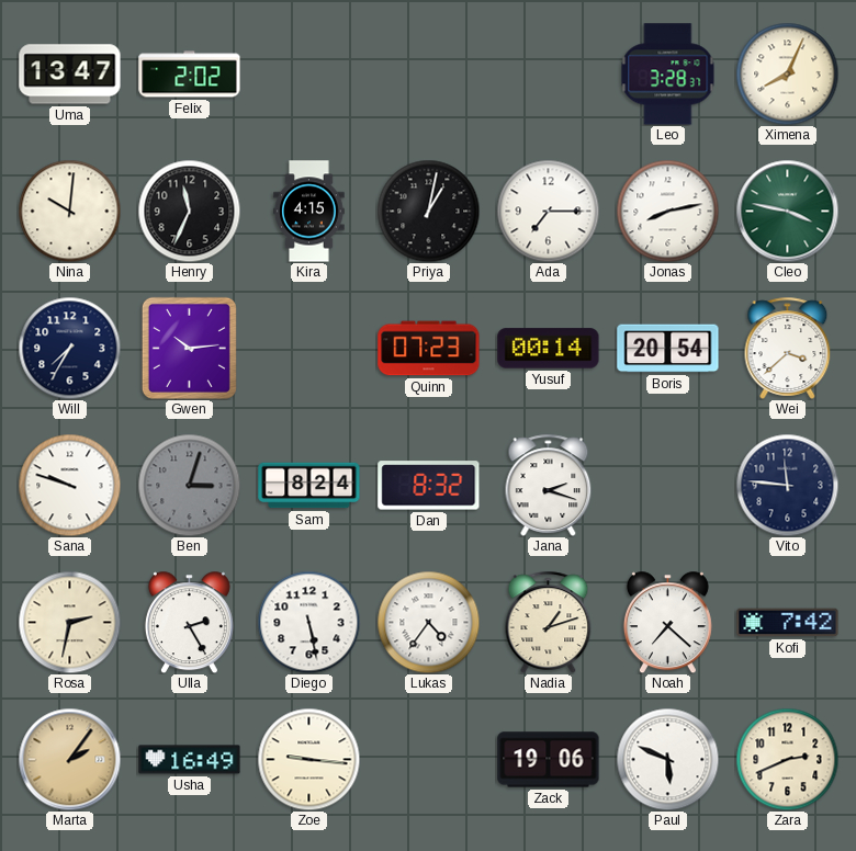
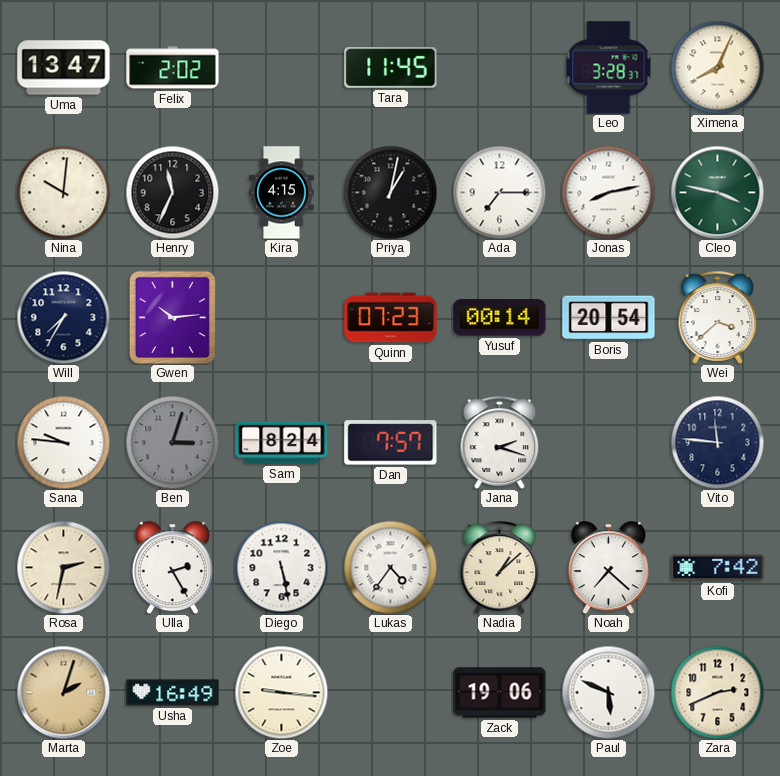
Tara: none -> 11:45 (391, 68)
Sana: 9:48 -> 9:46 (63, 442)
Dan: 8:32 -> 7:57 (391, 443)
Nadia: 1:12 -> 1:08 (500, 567)
Marta: 2:06 -> 2:03 (63, 692)
